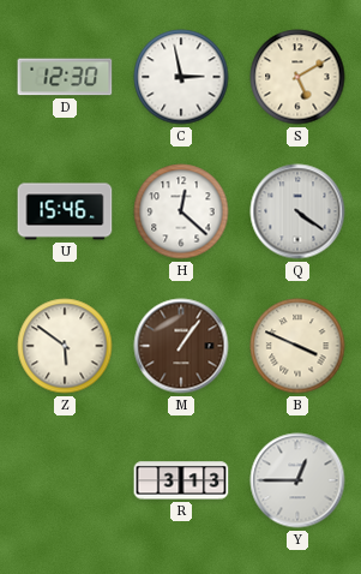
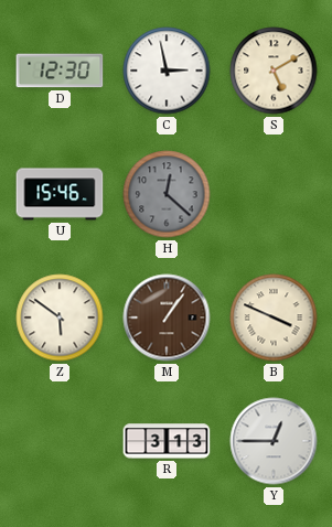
H dial: white -> grey (167, 194)
Q: 4:21 -> none (297, 211)
